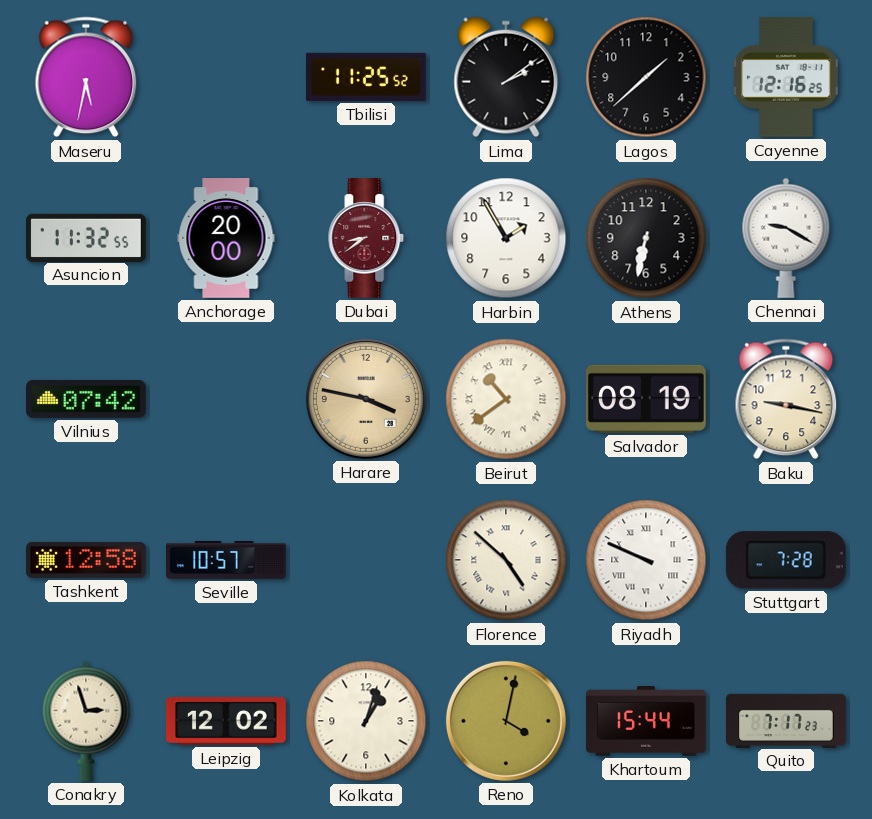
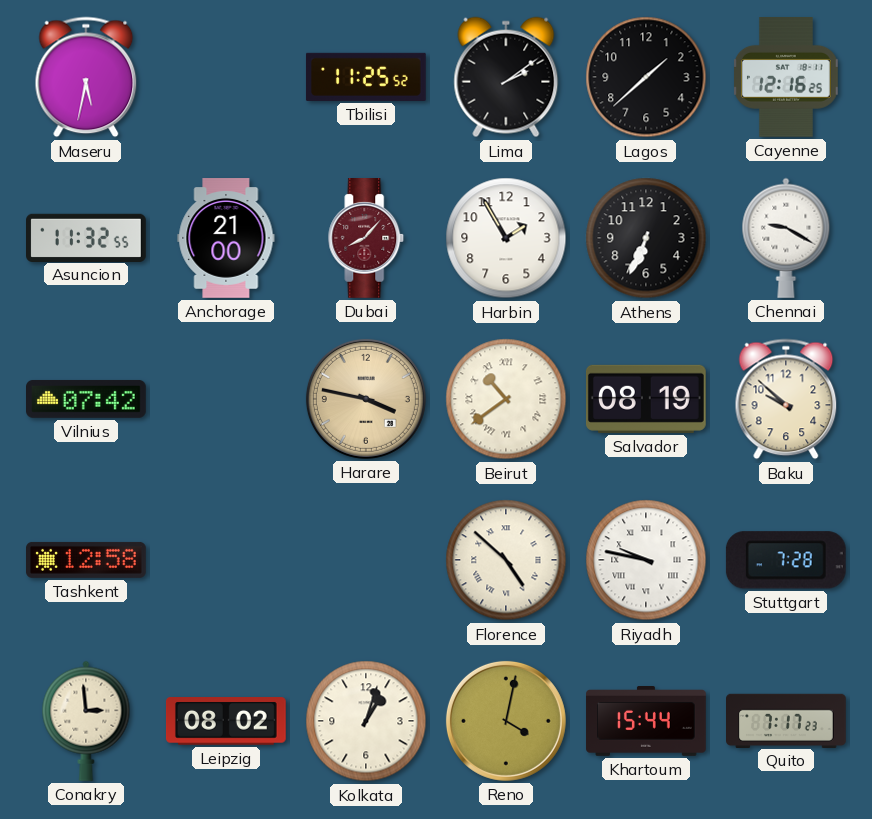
Anchorage: 20:00 -> 21:00 (226, 239)
Dubai: 8:39 -> 8:07 (366, 239)
Athens: 6:32 -> 6:34 (646, 238)
Baku: 9:17 -> 9:52 (786, 399)
Seville: 10:57 -> none (227, 560)
Riyadh: 9:49 -> 9:47 (646, 560)
Conakry: 2:57 -> 2:59 (86, 721)
Leipzig: 12:02 -> 08:02 (226, 721)
